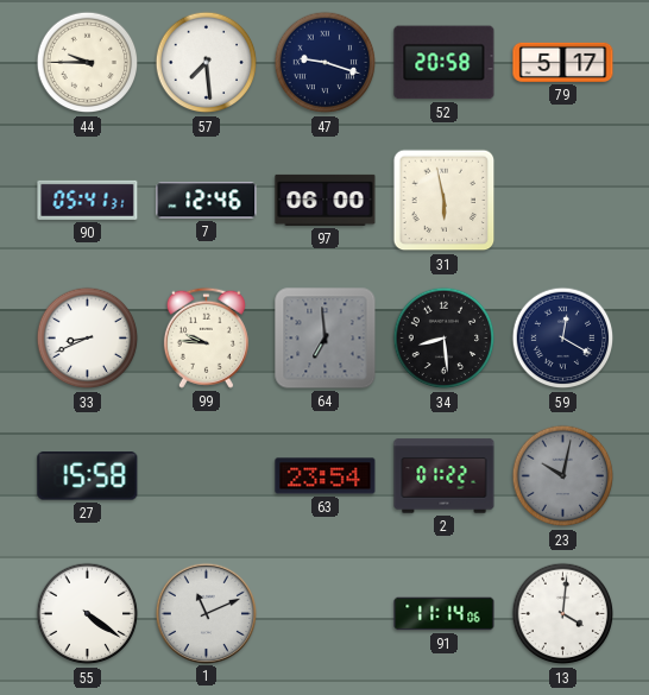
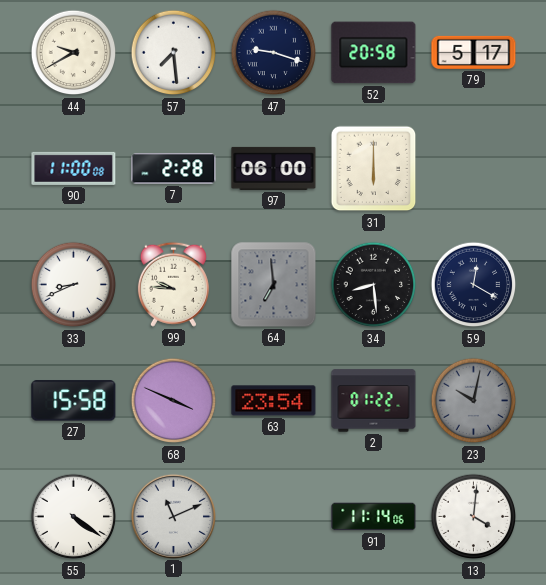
44: 9:45 -> 9:40 (74, 53)
90: 05:41 -> 11:00 (74, 168)
7: 12:46 -> 2:28 (174, 169)
31: 5:58 -> 6:00 (374, 169)
68: none -> 3:49 (174, 401)
